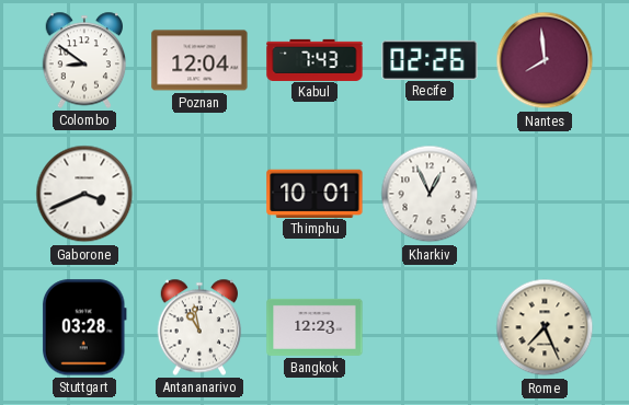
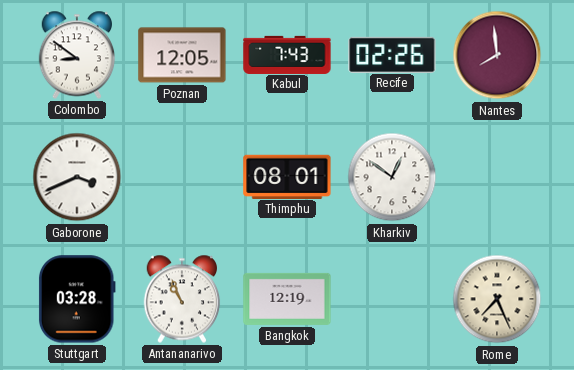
Poznan: 12:04 -> 12:05 (182, 55)
Thimphu: 10:01 -> 08:01 (287, 176)
Kharkiv: 12:56 -> 12:51 (392, 177)
Antananarivo: 10:58 -> 10:56 (182, 299)
Bangkok: 12:23 -> 12:19 (287, 299)
